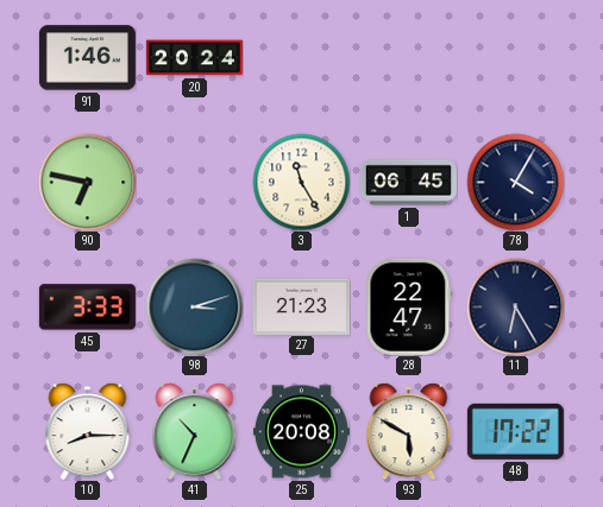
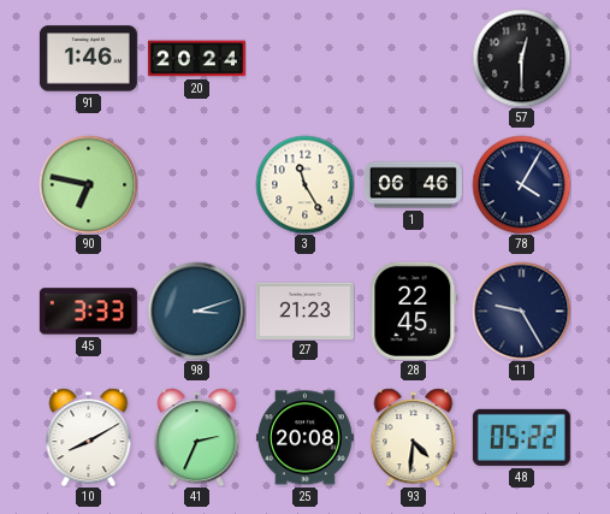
57: none -> 12:30 (521, 58)
1: 06:45 -> 06:46 (413, 185)
28: 22:47 -> 22:45 (414, 311)
11: 6:25 -> 9:25 (521, 311)
10: 8:15 -> 8:10 (89, 437)
41: 10:34 -> 2:34 (197, 437)
93: 5:50 -> 4:31 (414, 437)
48: 17:22 -> 05:22 (521, 437)
